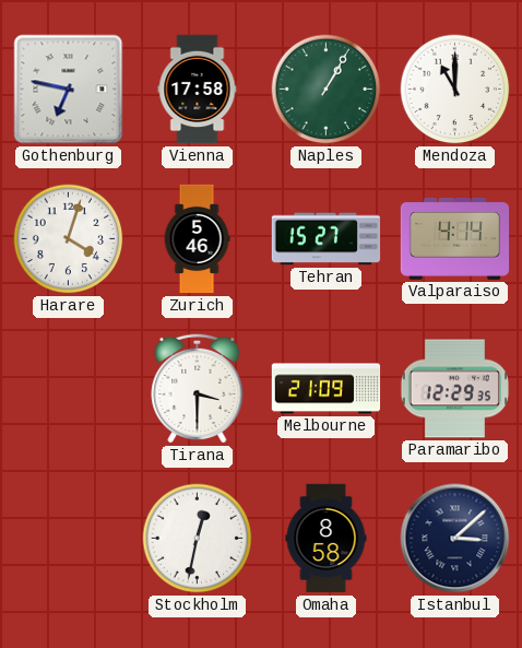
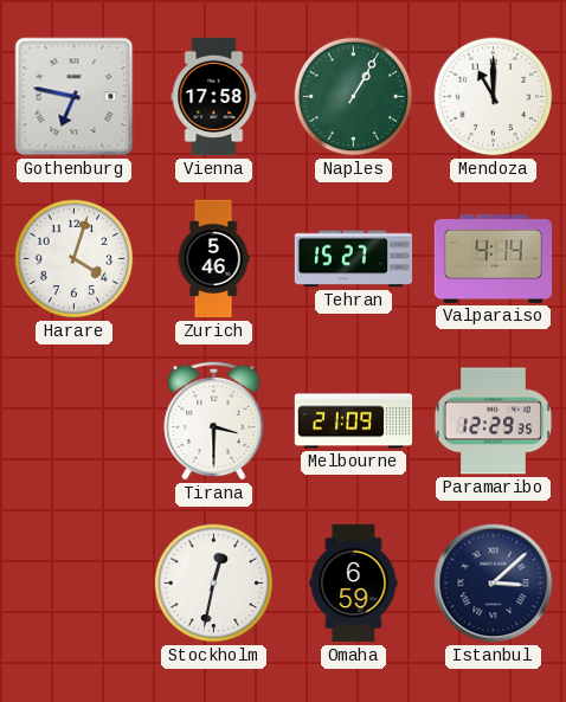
Omaha: 8:58 -> 6:59 (354, 584)
